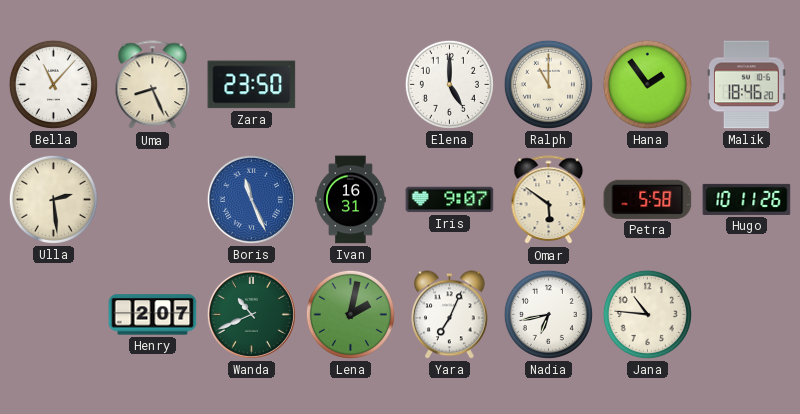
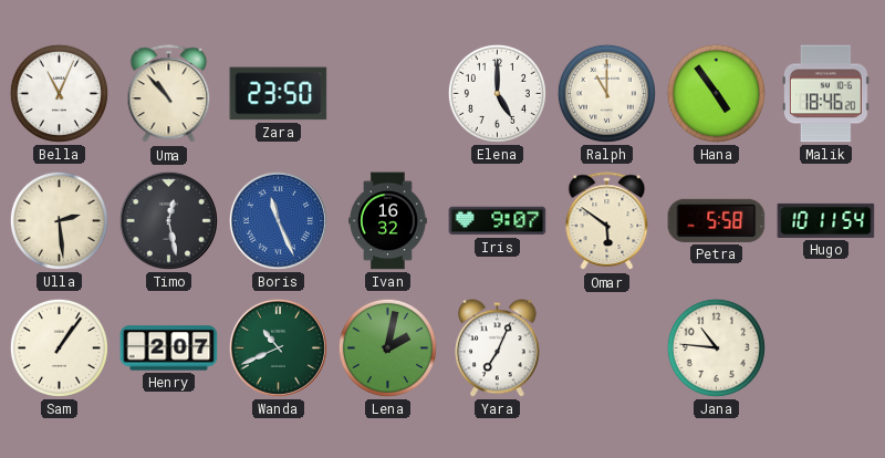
Bella: 11:07 -> 11:04 (59, 93)
Uma: 8:26 -> 10:53 (169, 94)
Hana: 1:54 -> 4:54 (716, 93)
Timo: none -> 12:28 (168, 220)
Ivan: 16:31 -> 16:32 (388, 221)
Hugo: 10:11:26 -> 10:11:54 (826, 220)
Sam: none -> 1:06 (59, 347)
Nadia: 6:43 -> none (548, 314)
